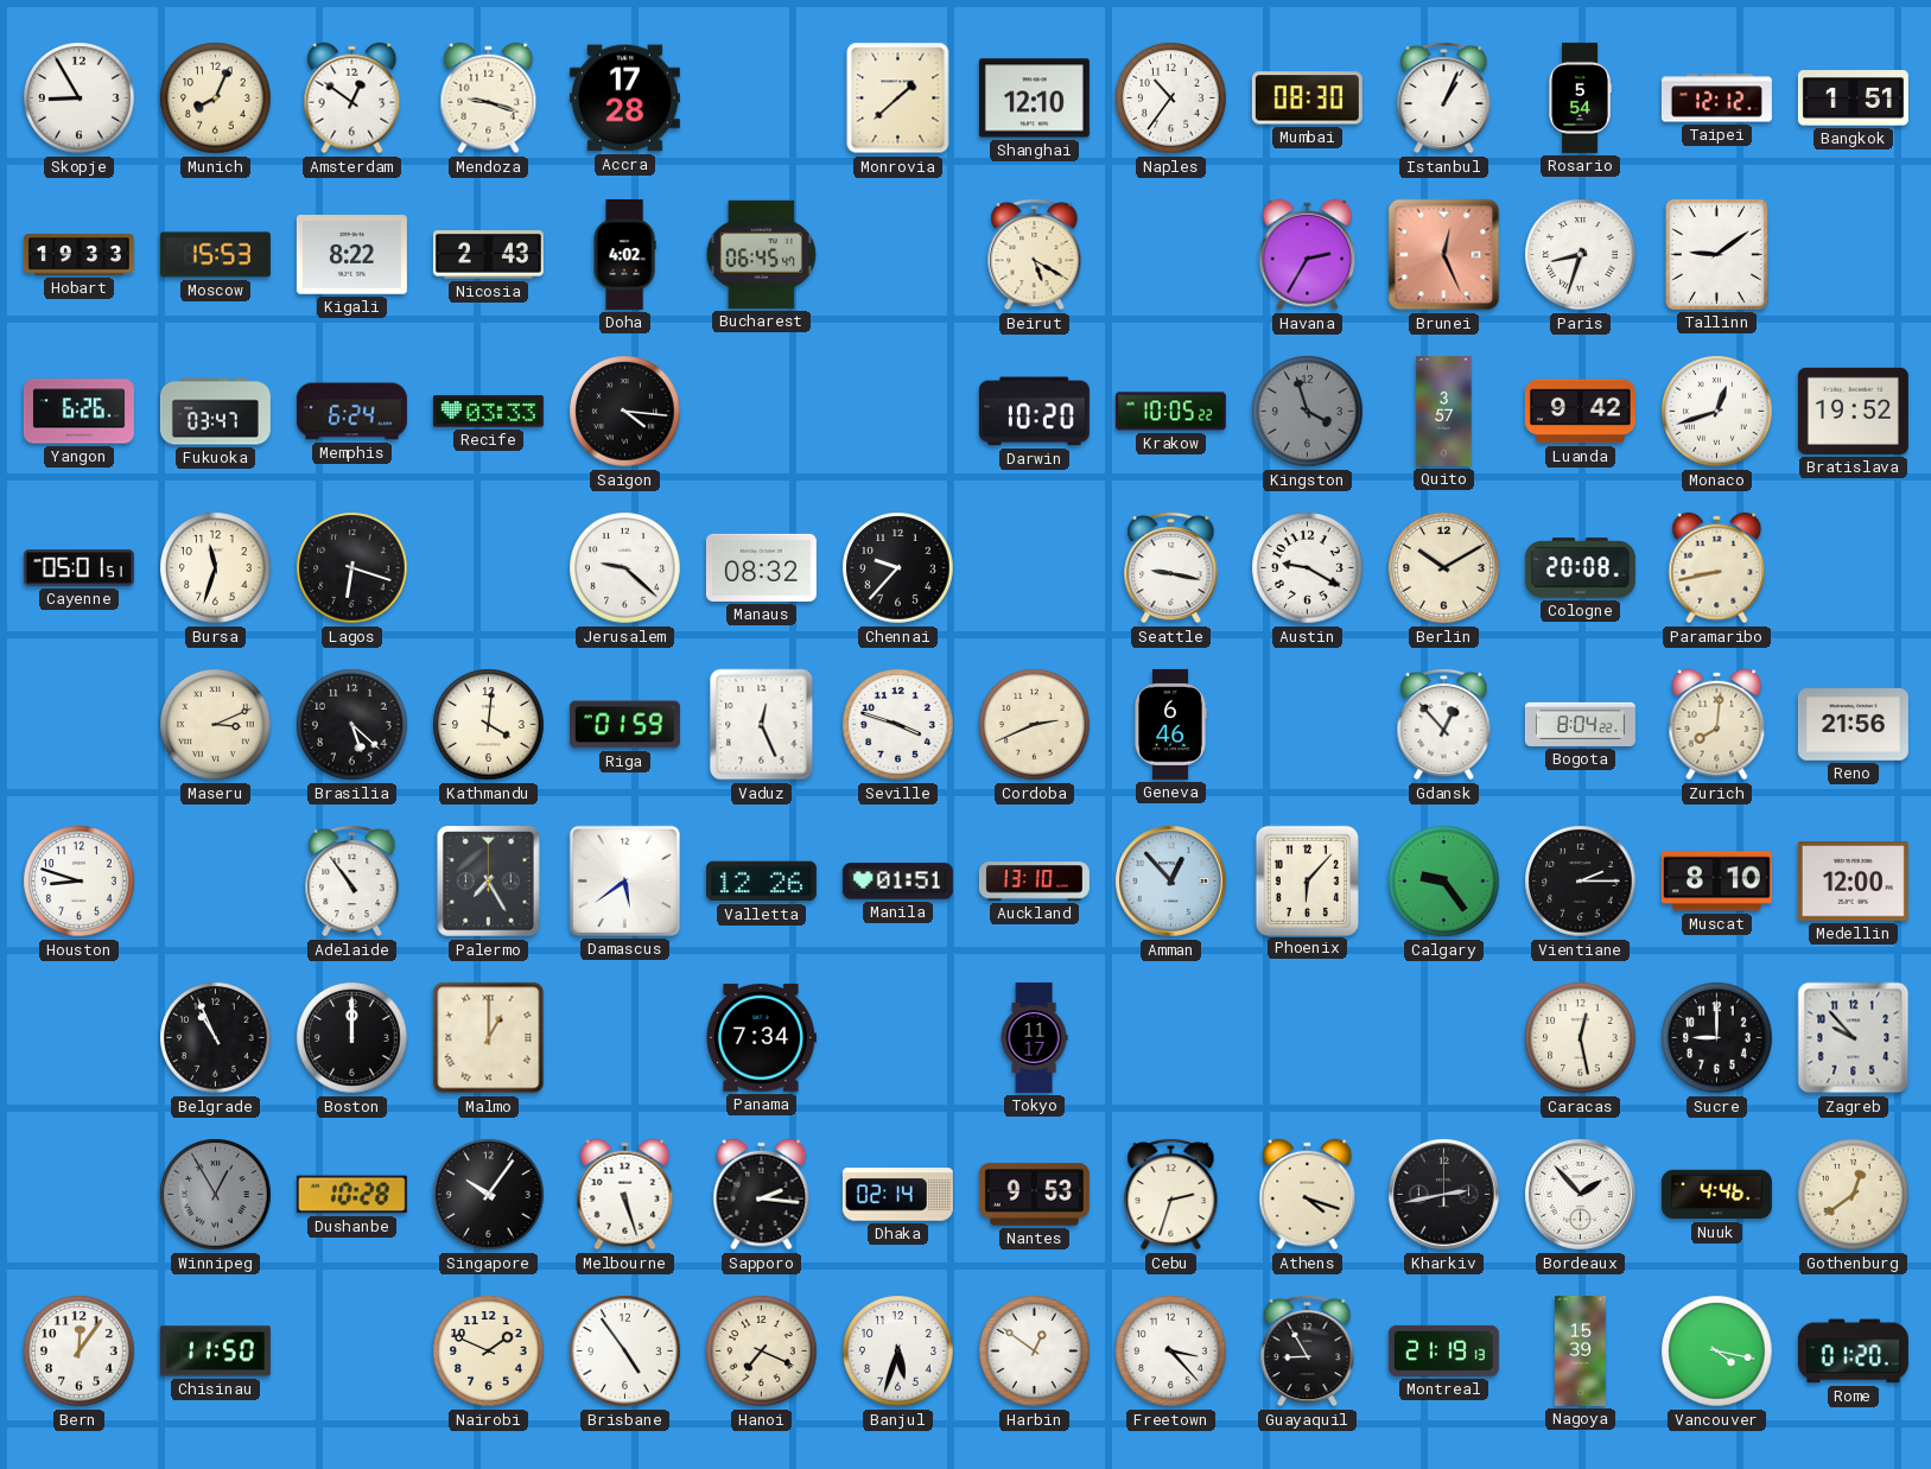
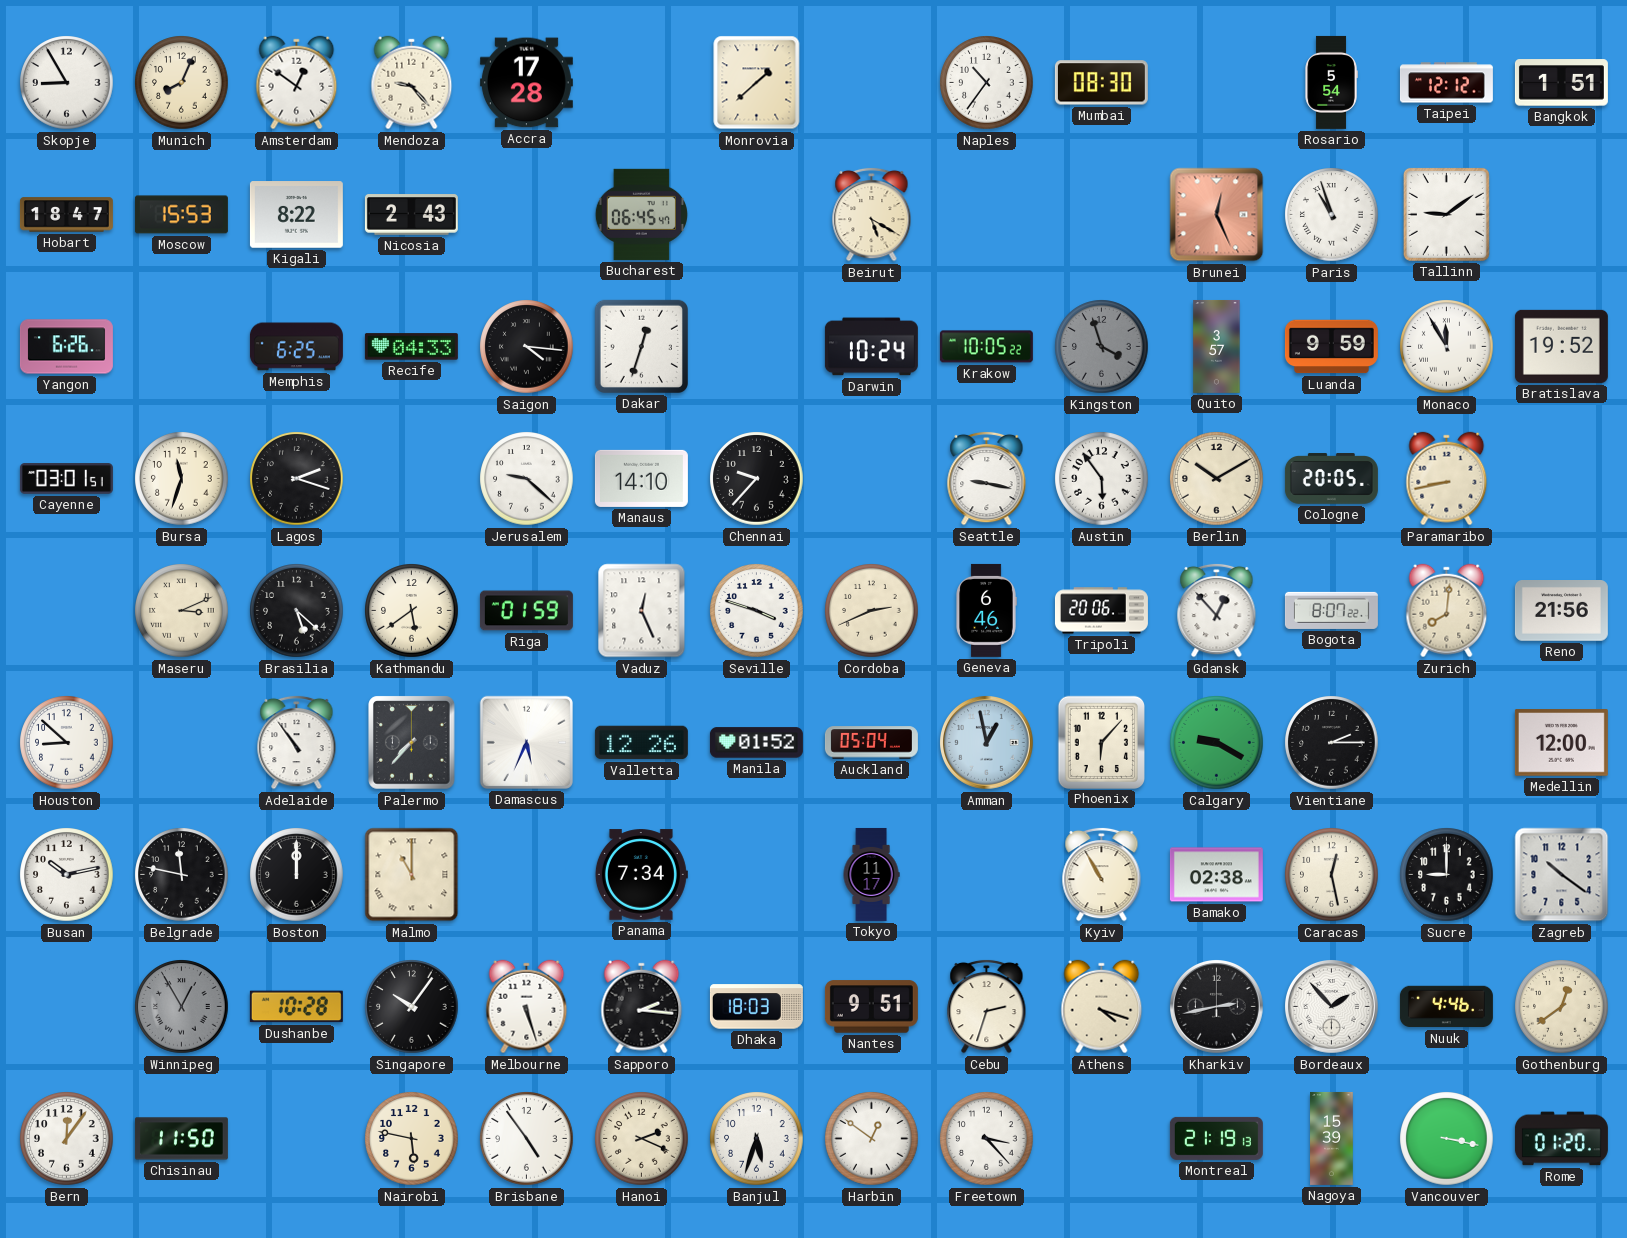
Mendoza: 9:18 -> 9:23 (412, 83)
Shanghai: 12:10 -> none (1034, 98)
Istanbul: 1:04 -> none (1444, 97)
Hobart: 19:33 -> 18:47 (66, 215)
Doha: 4:02 -> none (624, 254)
Havana: 2:35 -> none (1308, 255)
Paris: 8:33 -> 10:57 (1332, 215)
Fukuoka: 03:47 -> none (215, 412)
Memphis: 6:24 -> 6:25 (296, 347)
Recife: 03:33 -> 04:33 (411, 347)
Dakar: none -> 12:33 (641, 346)
Darwin: 10:20 -> 10:24 (871, 347)
Luanda: 9:42 -> 9:59 (1331, 347)
Monaco: 12:42 -> 11:55 (1447, 347)
Cayenne: 05:01 -> 03:01 (66, 479)
Lagos: 6:18 -> 2:18 (297, 479)
Manaus: 08:32 -> 14:10 (641, 478)
Austin: 9:20 -> 5:54 (1102, 479)
Cologne: 20:08 -> 20:05 (1331, 479)
Kathmandu: 4:01 -> 5:39 (412, 611)
Tripoli: none -> 20:06 (1101, 611)
Bogota: 8:04 -> 8:07 (1331, 610)
Houston: 8:48 -> 8:52 (67, 743)
Palermo: 7:25 -> 7:37 (412, 743)
Damascus: 5:39 -> 5:34 (526, 742)
Manila: 01:51 -> 01:52 (756, 743)
Auckland: 13:10 -> 05:04 (871, 743)
Amman: 12:53 -> 12:58 (987, 743)
Calgary: 9:24 -> 9:20 (1217, 743)
Muscat: 8:10 -> none (1716, 882)
Busan: none -> 10:13 (67, 875)
Belgrade: 10:56 -> 11:47 (182, 875)
Malmo: 1:00 -> 11:00 (412, 875)
Kyiv: none -> 10:55 (1102, 874)
Bamako: none -> 02:38 (1216, 875)
Zagreb: 9:53 -> 10:21 (1562, 875)
Dhaka: 02:14 -> 18:03 (756, 1007)
Nantes: 9:53 -> 9:51 (871, 1007)
Nairobi: 1:49 -> 5:47 (412, 1139)
Hanoi: 7:19 -> 2:19 (642, 1139)
Guayaquil: 8:55 -> none (1308, 1350)
Vancouver: 4:17 -> 3:17 (1447, 1139)
